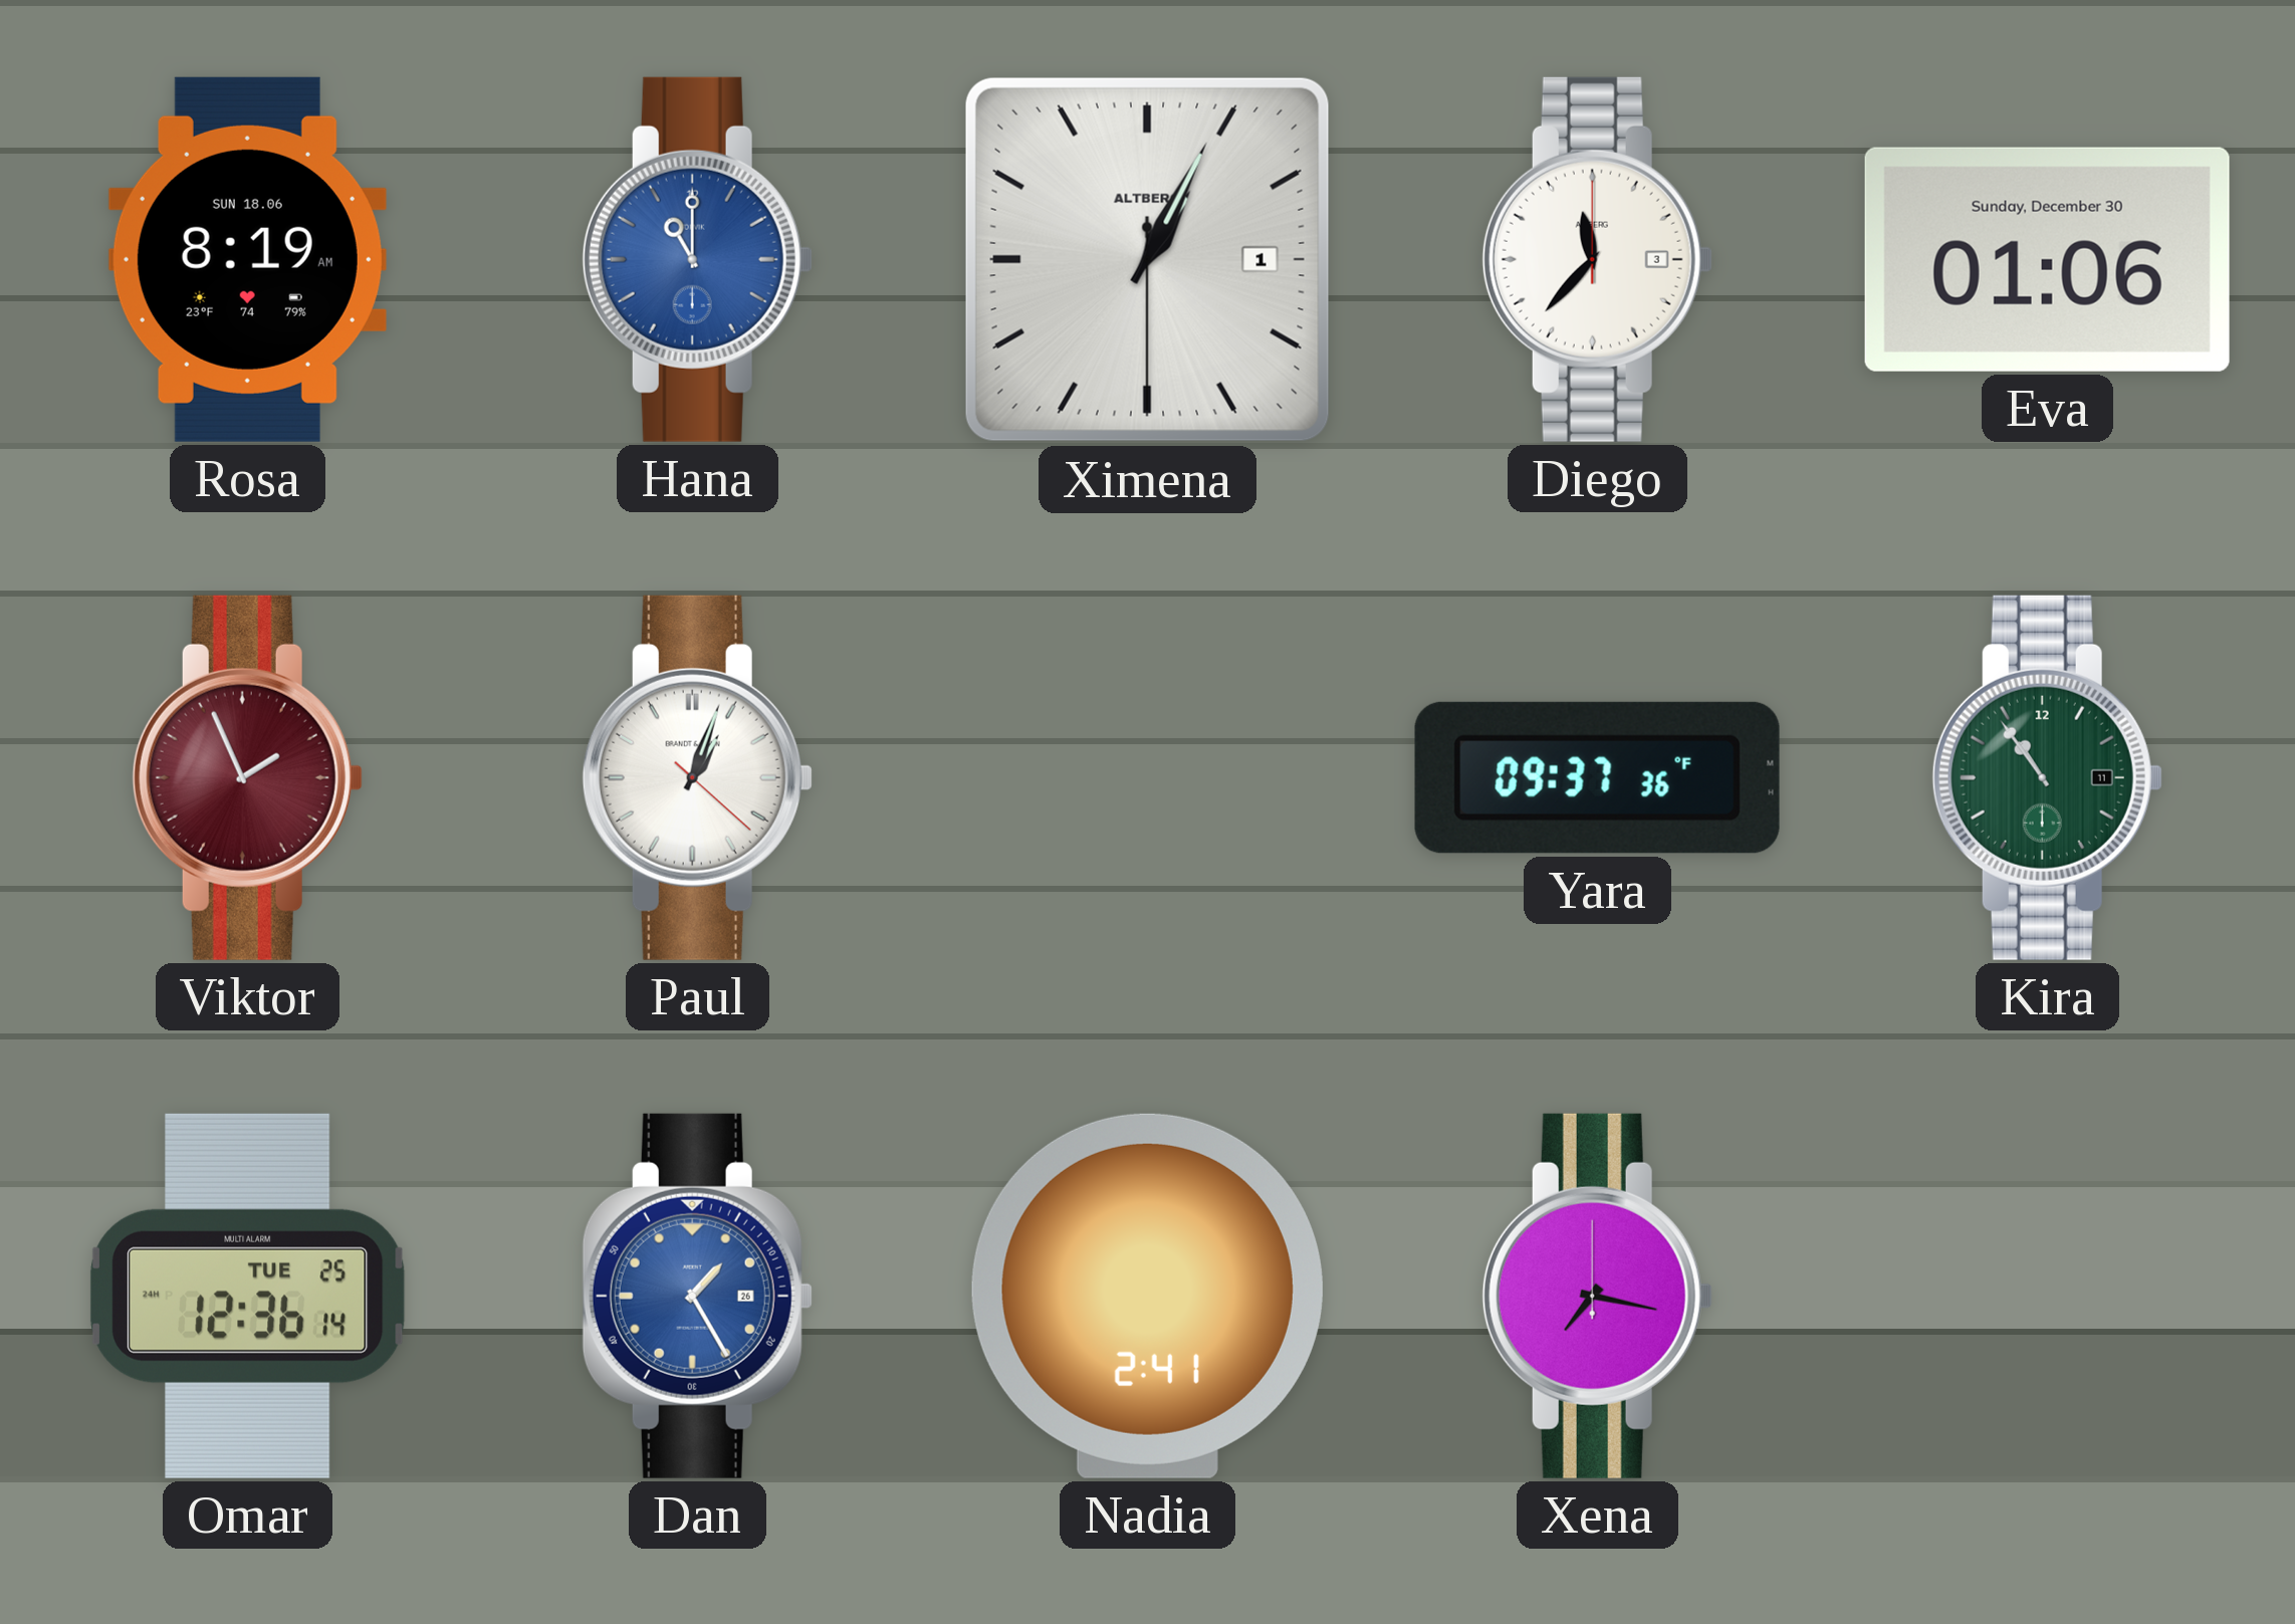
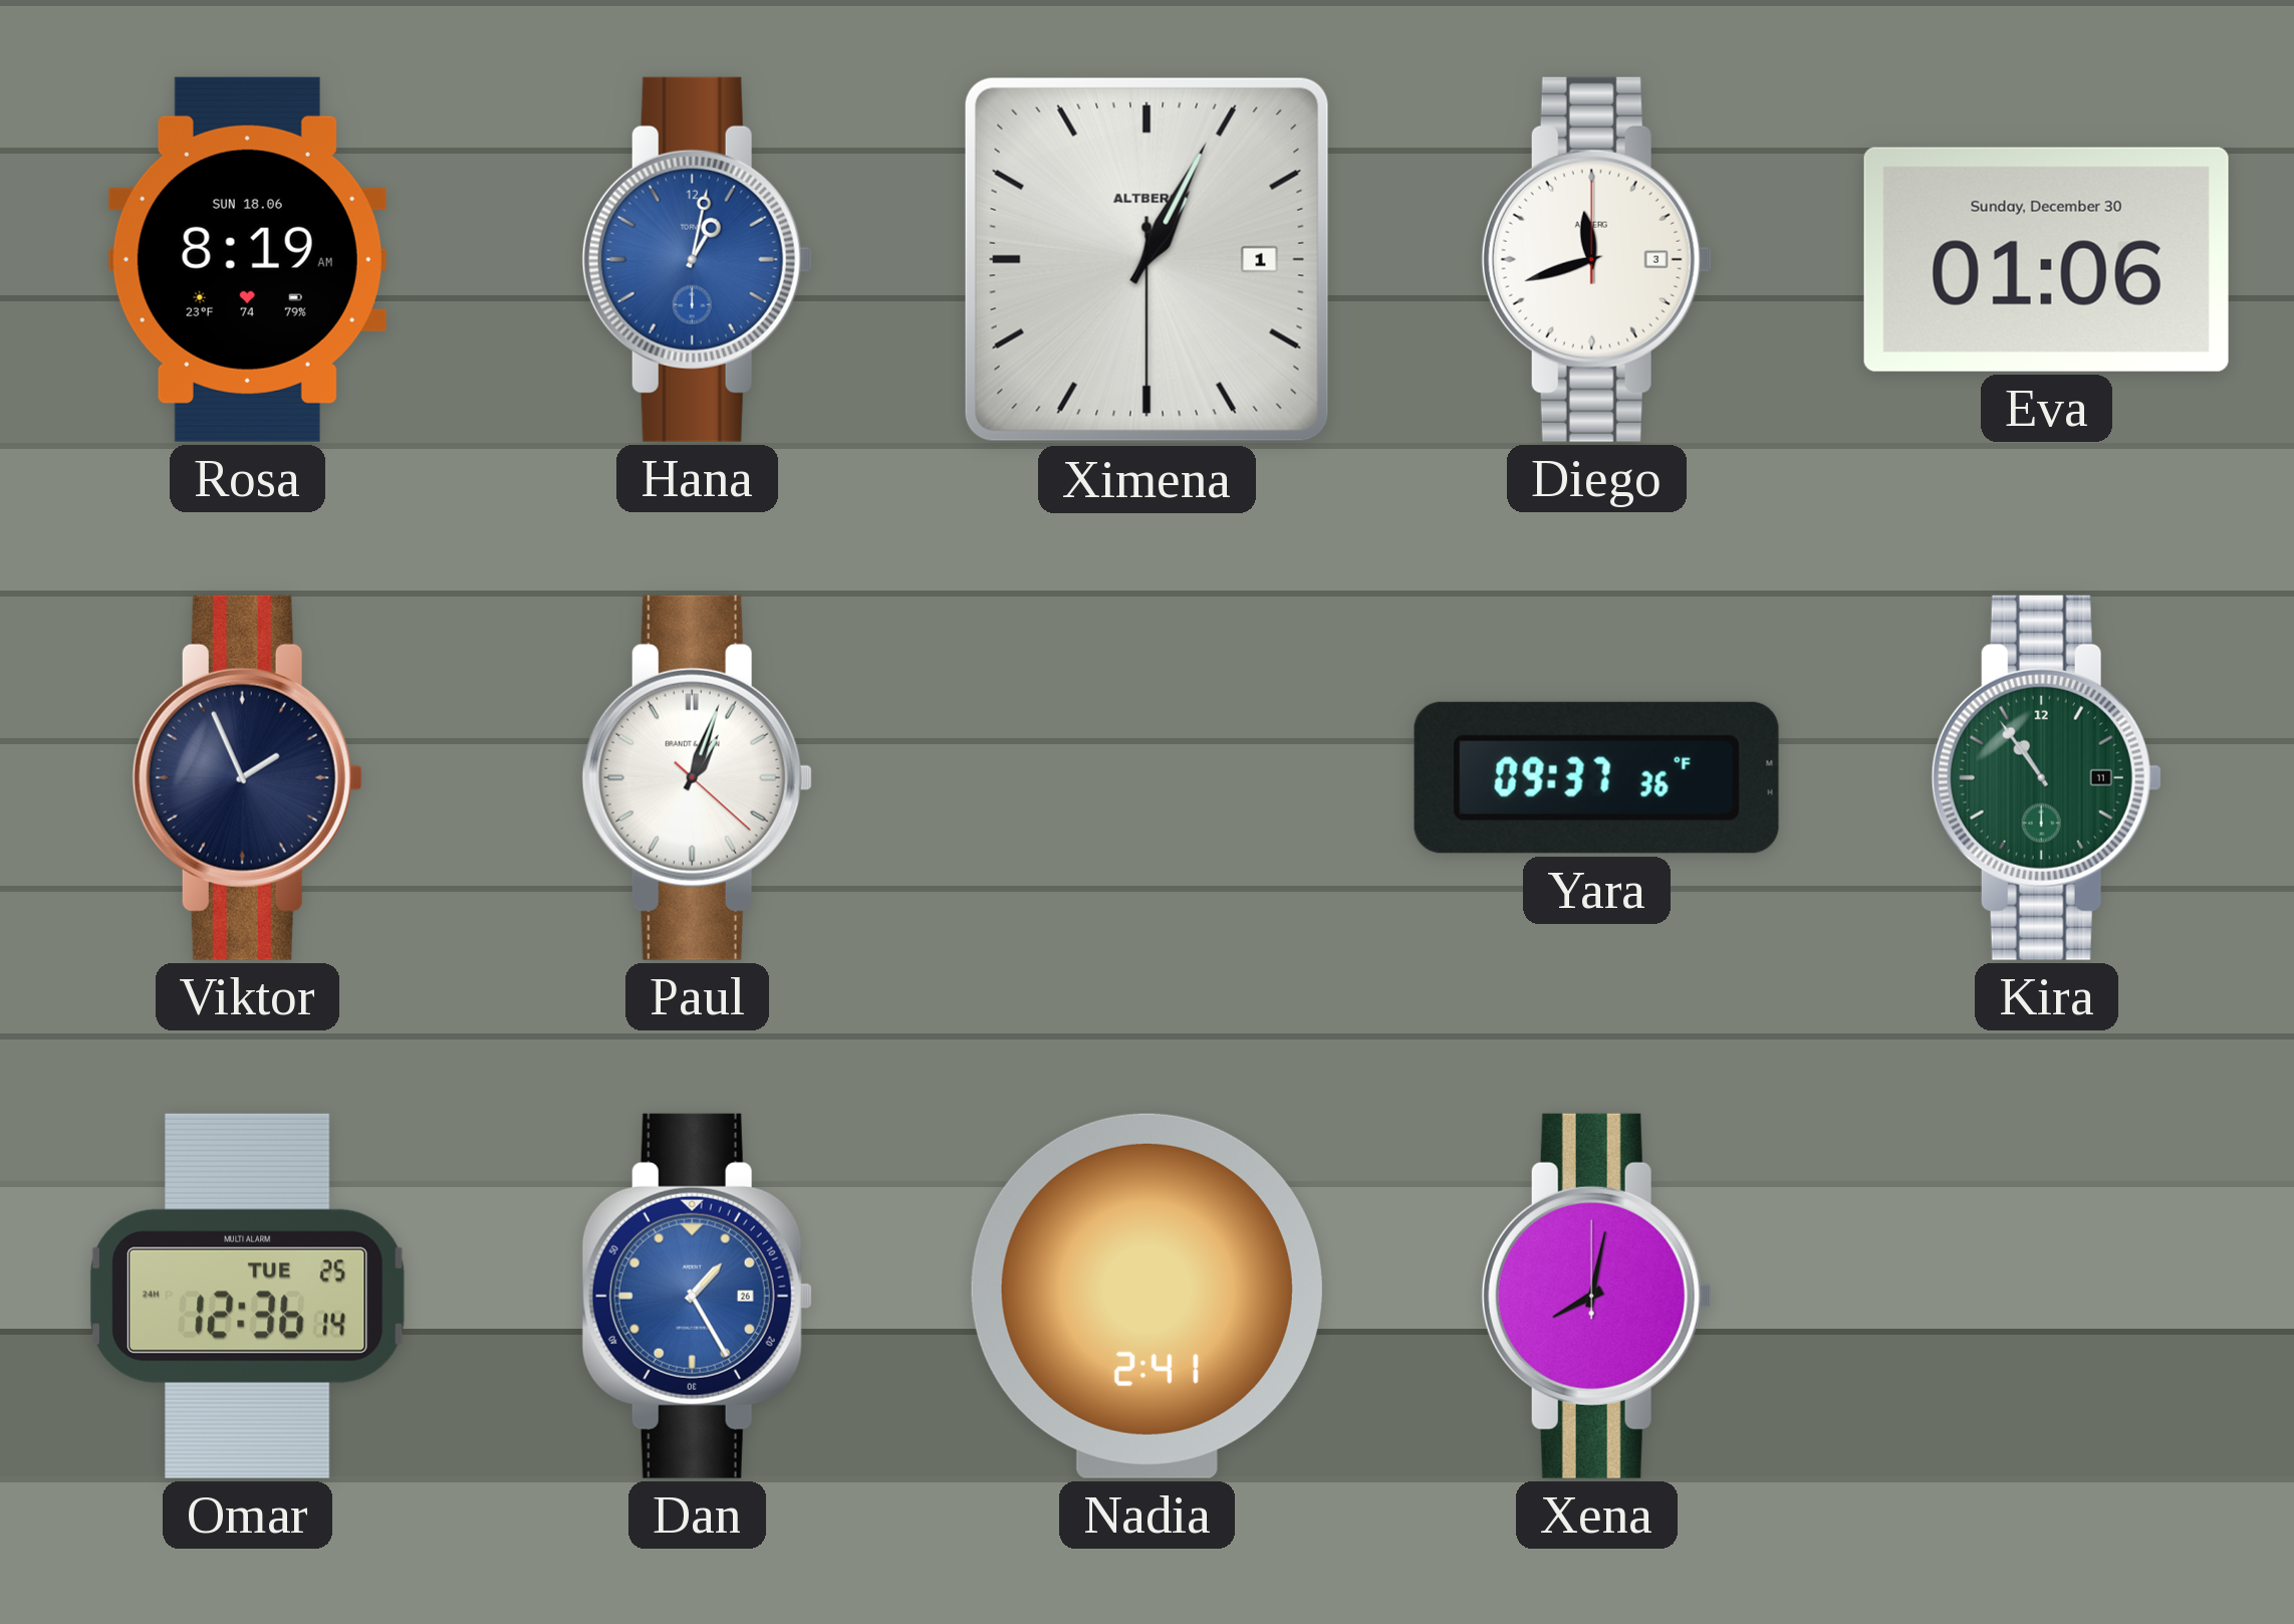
Hana: 11:00 -> 1:02 (697, 259)
Diego: 11:37 -> 11:42 (1596, 259)
Viktor dial: burgundy -> navy (247, 777)
Xena: 7:17 -> 8:02 (1596, 1296)
